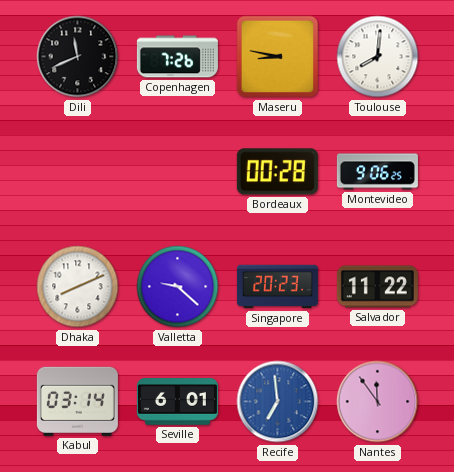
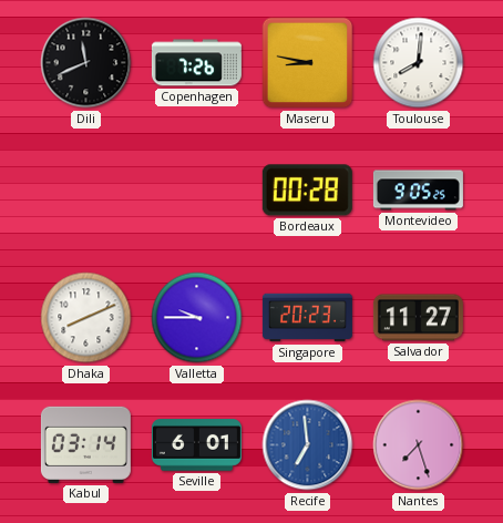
Montevideo: 9:06 -> 9:05 (418, 191)
Valletta: 9:22 -> 9:45 (197, 318)
Salvador: 11:22 -> 11:27 (418, 318)
Nantes: 11:54 -> 7:27 (419, 445)
